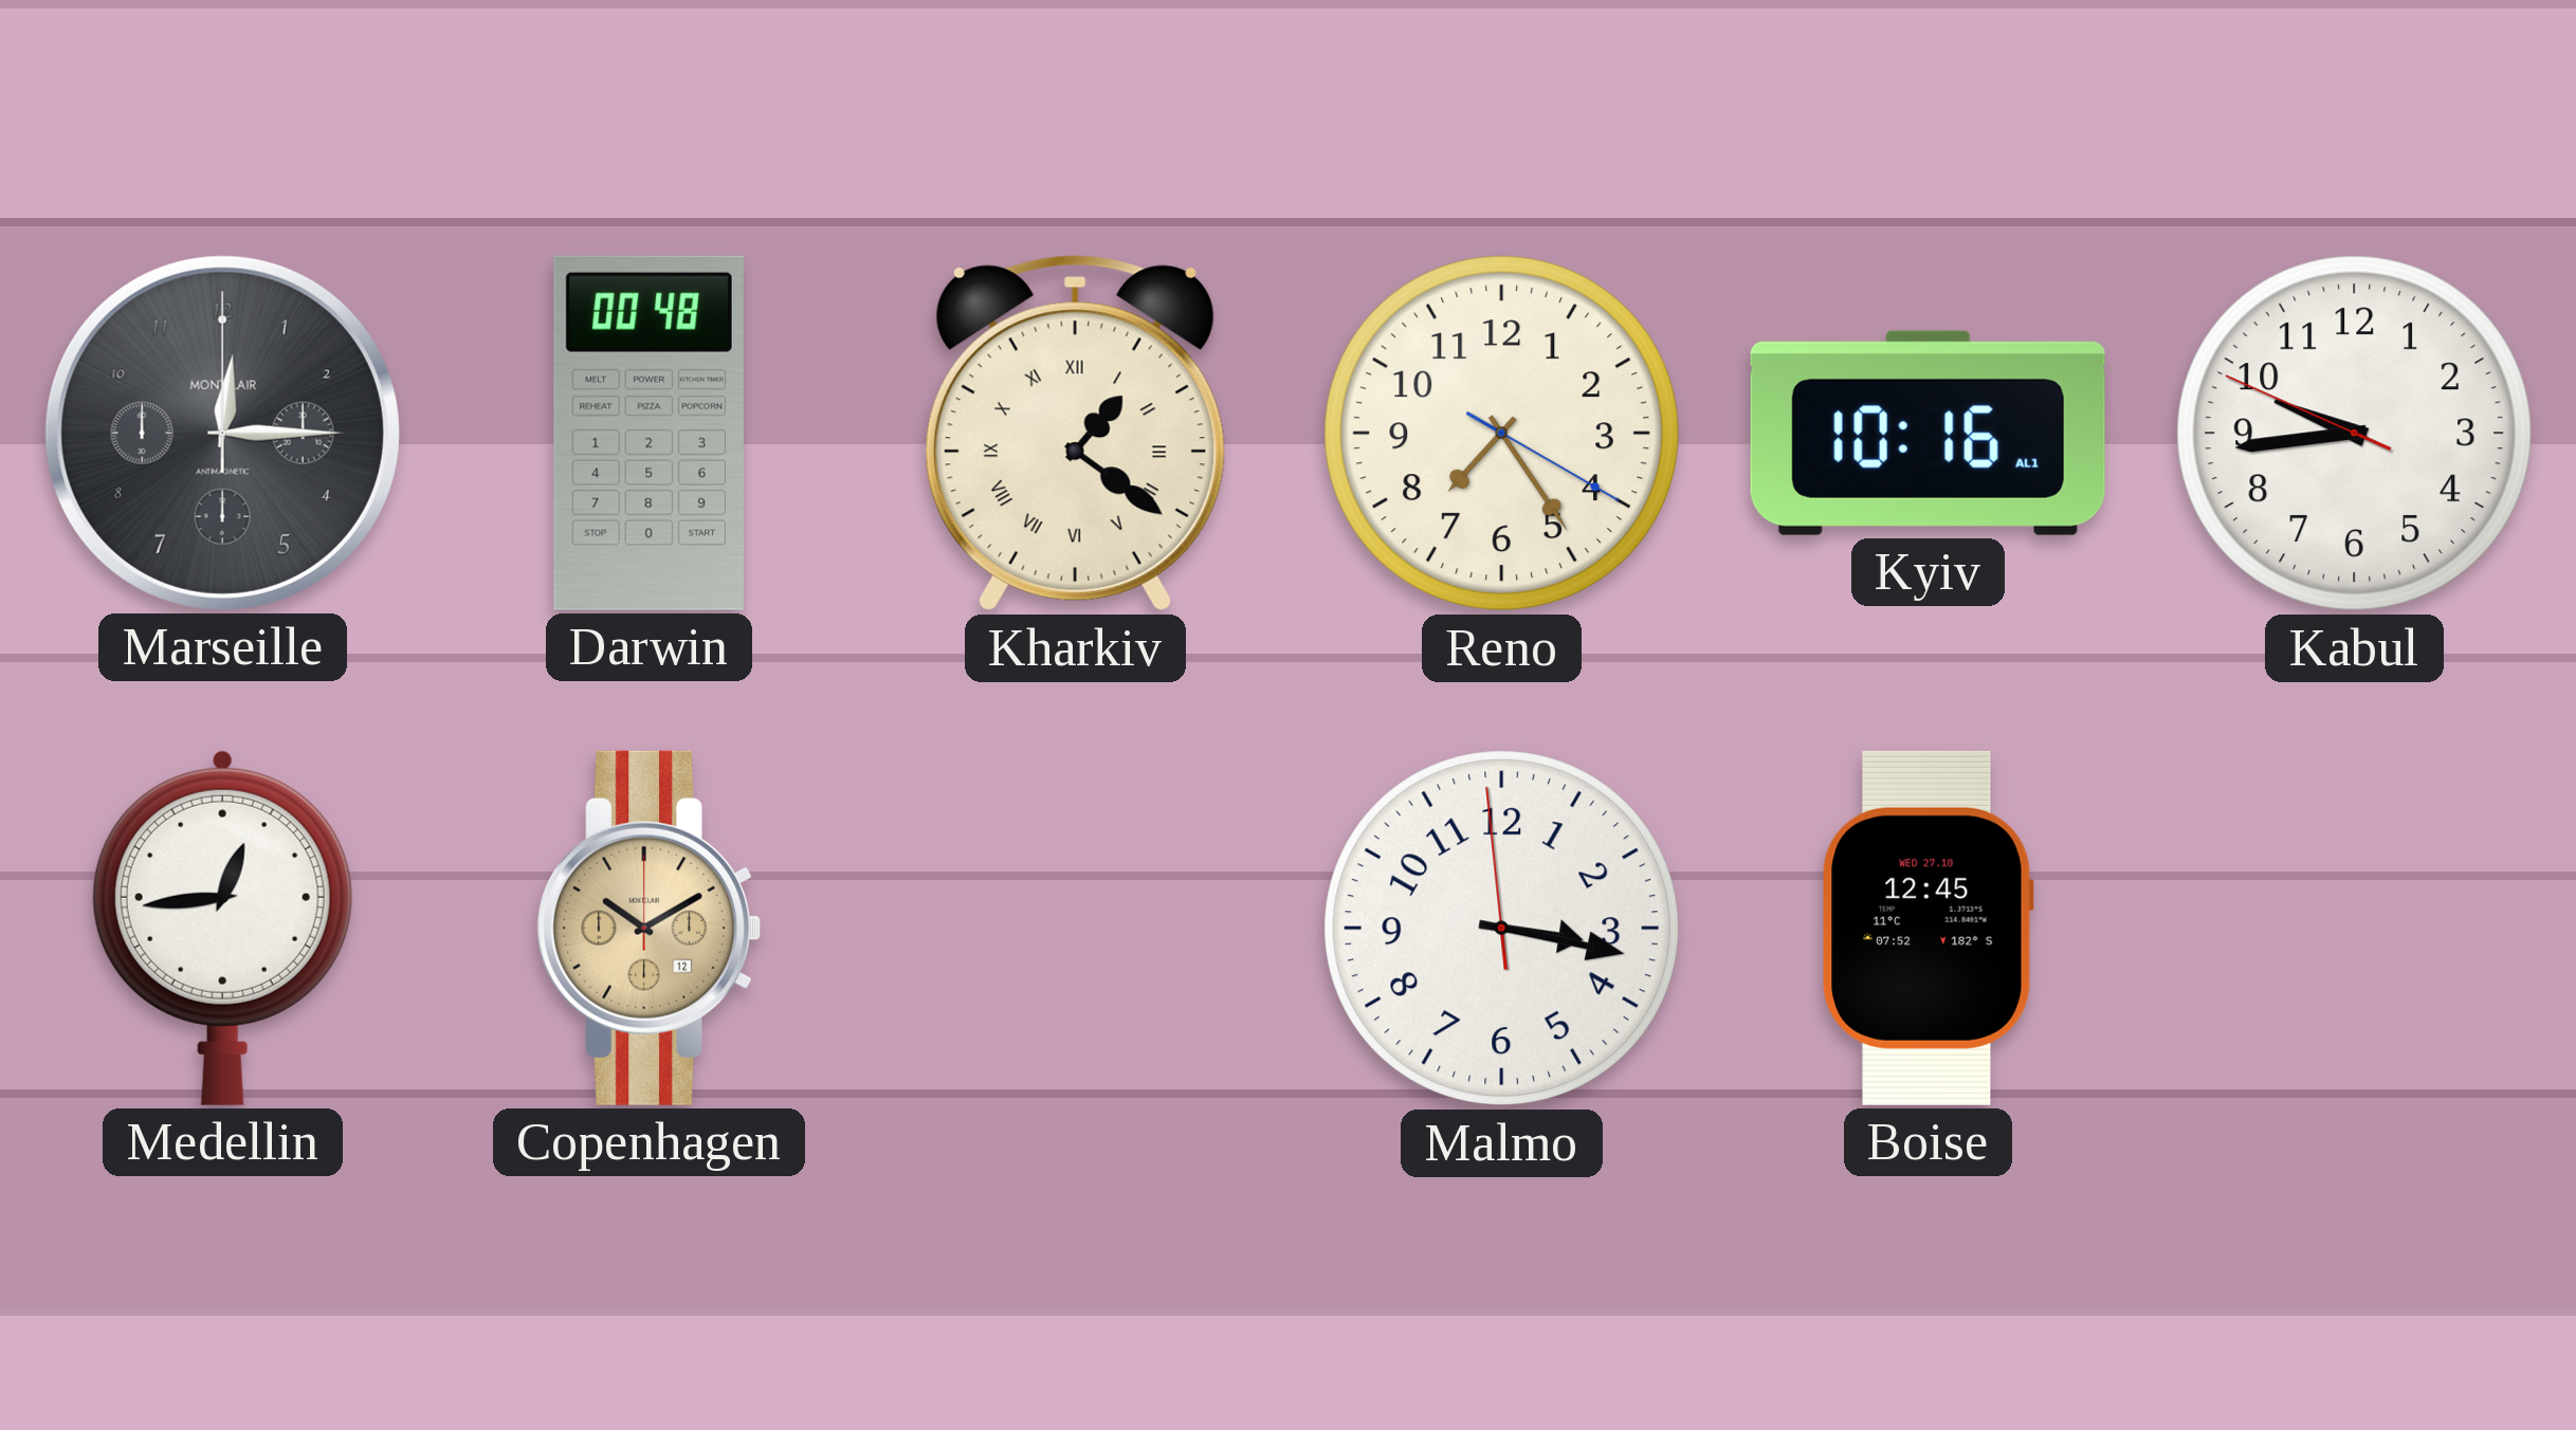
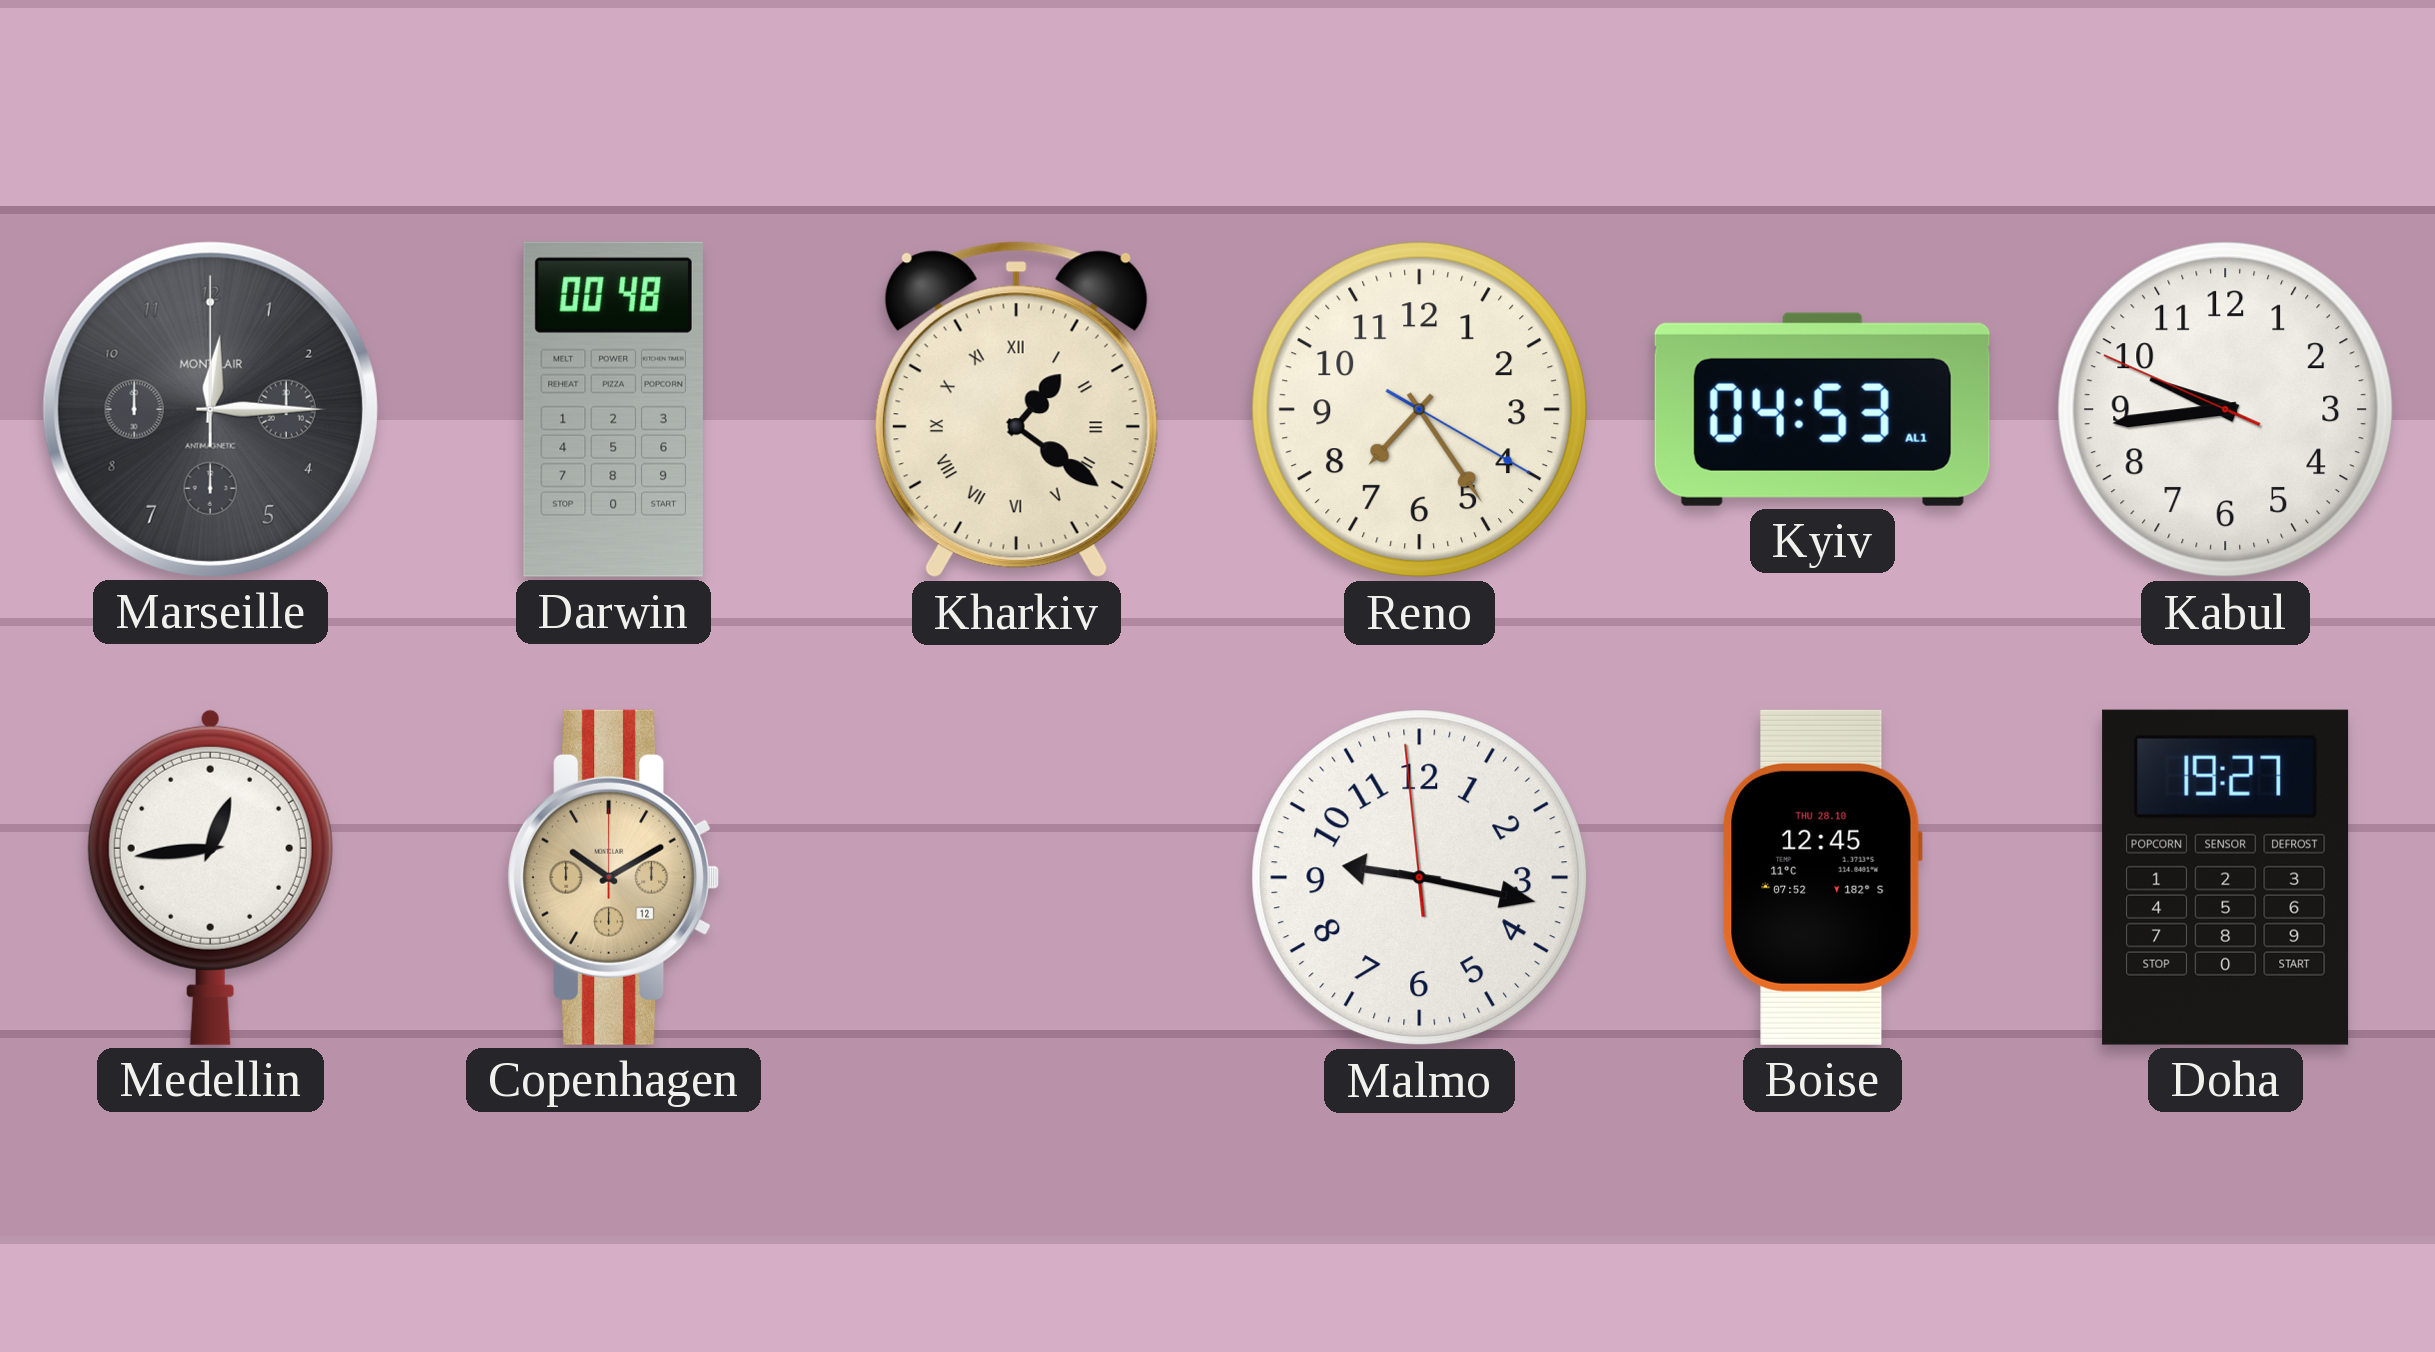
Kyiv: 10:16 -> 04:53 (1822, 409)
Malmo: 3:16 -> 9:16 (1420, 878)
Boise date: WED 27.10 -> THU 28.10 (1822, 877)
Doha: none -> 19:27 (2226, 877)
